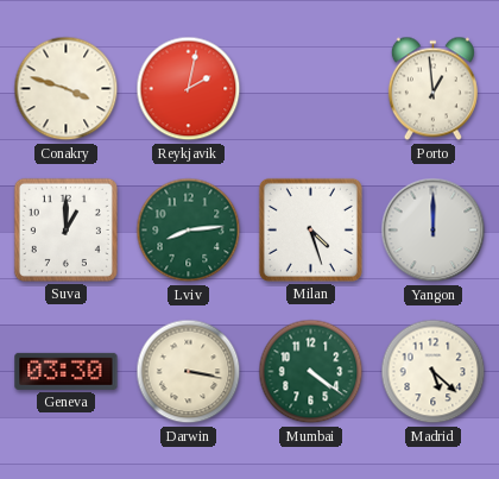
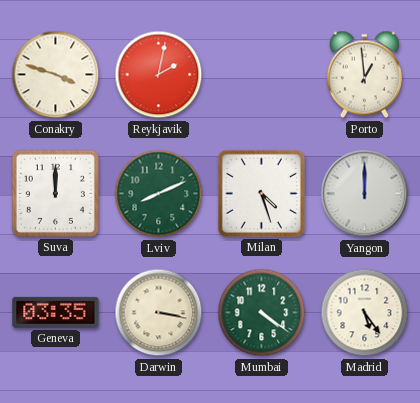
Suva: 1:00 -> 12:00 (55, 193)
Lviv: 8:14 -> 8:11 (159, 194)
Geneva: 03:30 -> 03:35 (56, 312)
Madrid: 5:22 -> 5:24 (365, 313)
